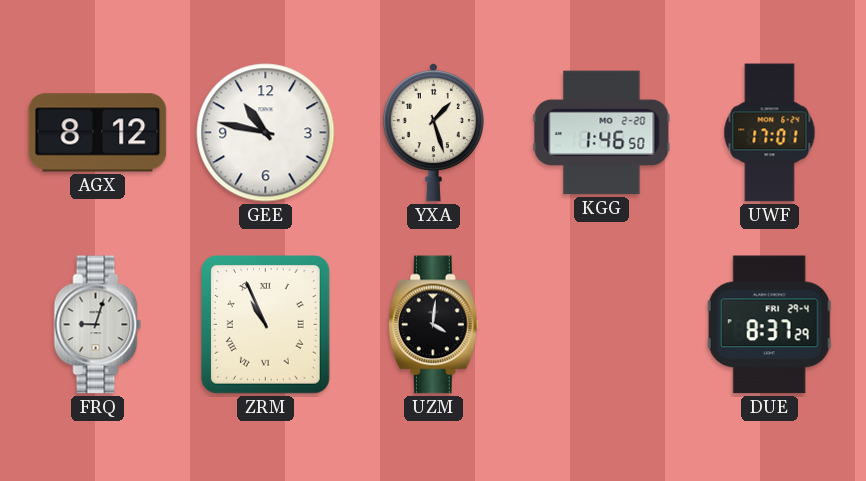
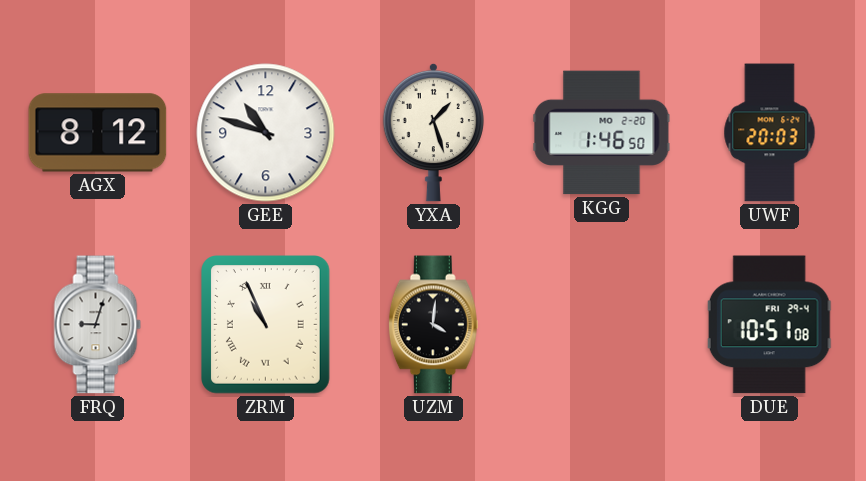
GEE: 10:47 -> 10:48 (266, 133)
UWF: 17:01 -> 20:03 (770, 133)
DUE: 8:37 -> 10:51 (770, 325)
